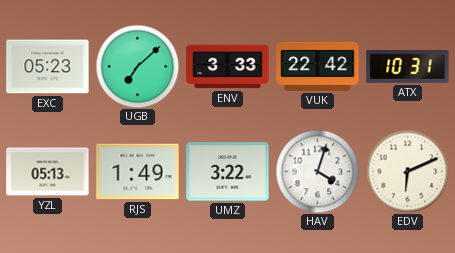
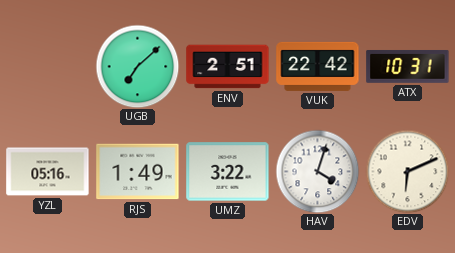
EXC: 05:23 -> none (48, 67)
ENV: 3:33 -> 2:51 (228, 67)
YZL: 05:13 -> 05:16 (48, 172)
